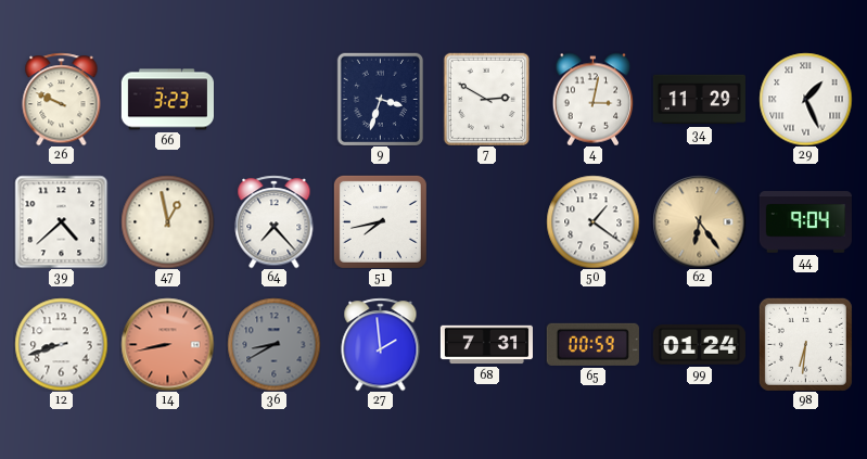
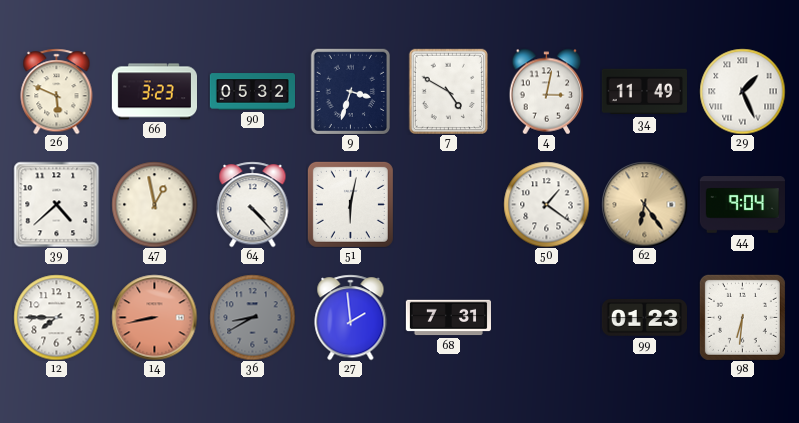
26: 9:49 -> 5:49 (57, 91)
90: none -> 05:32 (252, 92)
7: 2:50 -> 4:50 (448, 91)
34: 11:29 -> 11:49 (644, 92)
64: 7:23 -> 4:23 (253, 204)
51: 7:43 -> 6:02 (350, 204)
12: 8:42 -> 7:45 (56, 317)
65: 00:59 -> none (592, 344)
99: 01:24 -> 01:23 (644, 318)
